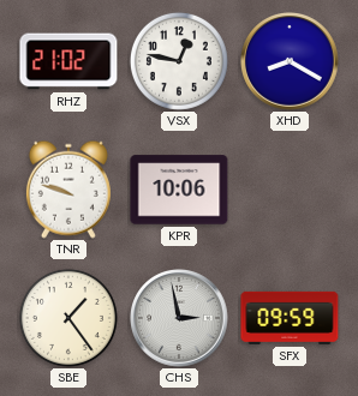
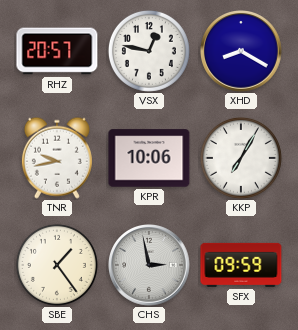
RHZ: 21:02 -> 20:57 (57, 51)
TNR: 9:48 -> 9:43 (57, 158)
KKP: none -> 7:05 (241, 158)
